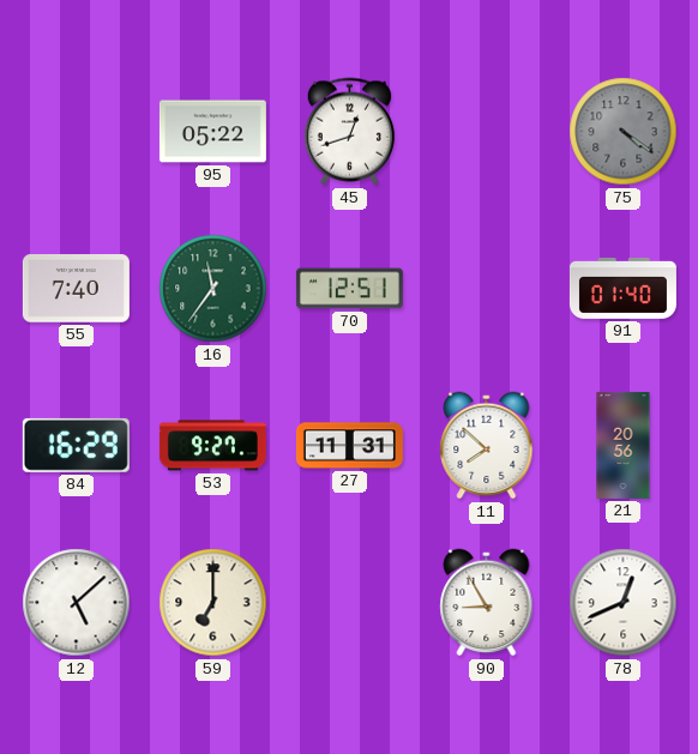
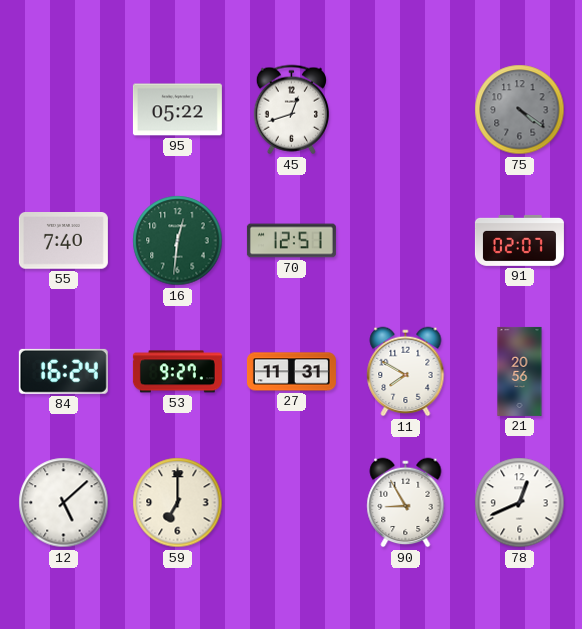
16: 11:36 -> 12:31 (178, 241)
91: 01:40 -> 02:07 (519, 240)
84: 16:29 -> 16:24 (63, 371)
11: 7:52 -> 7:50 (406, 372)
